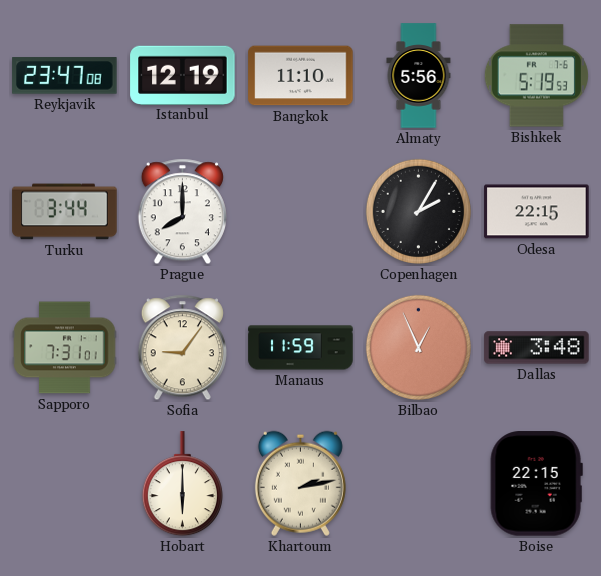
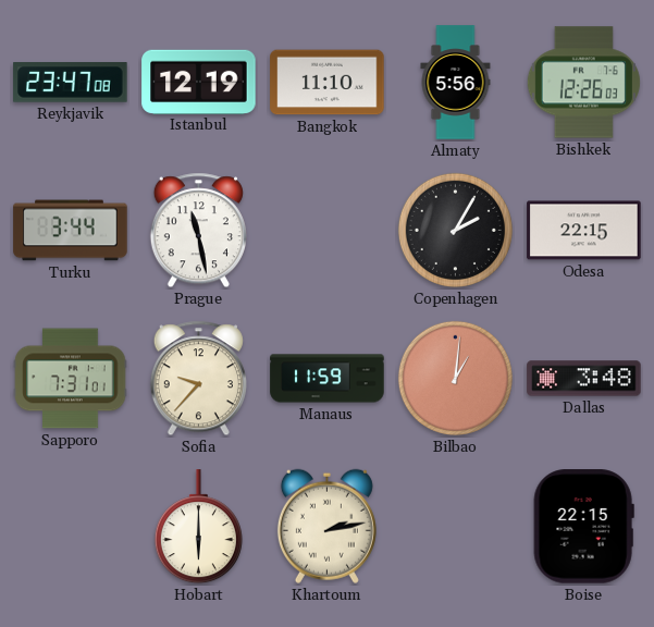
Bishkek: 5:19 -> 12:26 (583, 83)
Prague: 8:00 -> 11:28 (198, 231)
Sofia: 9:06 -> 9:37 (198, 379)
Bilbao: 12:56 -> 1:01 (455, 378)
